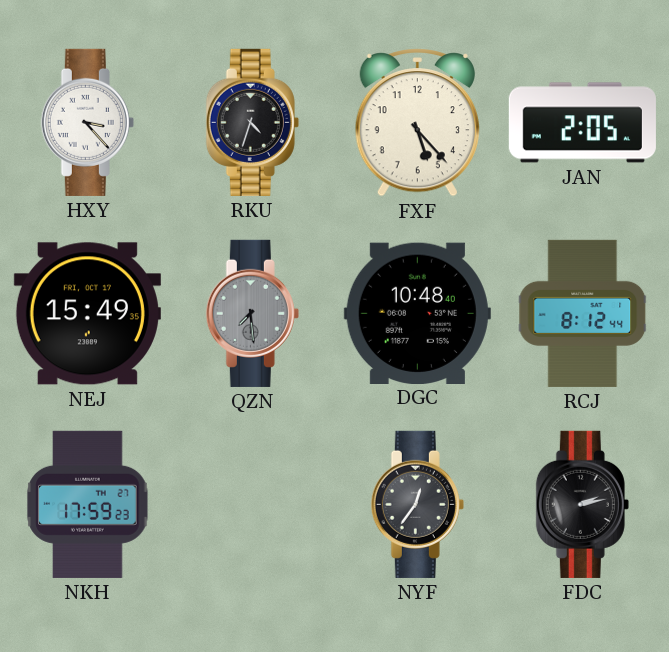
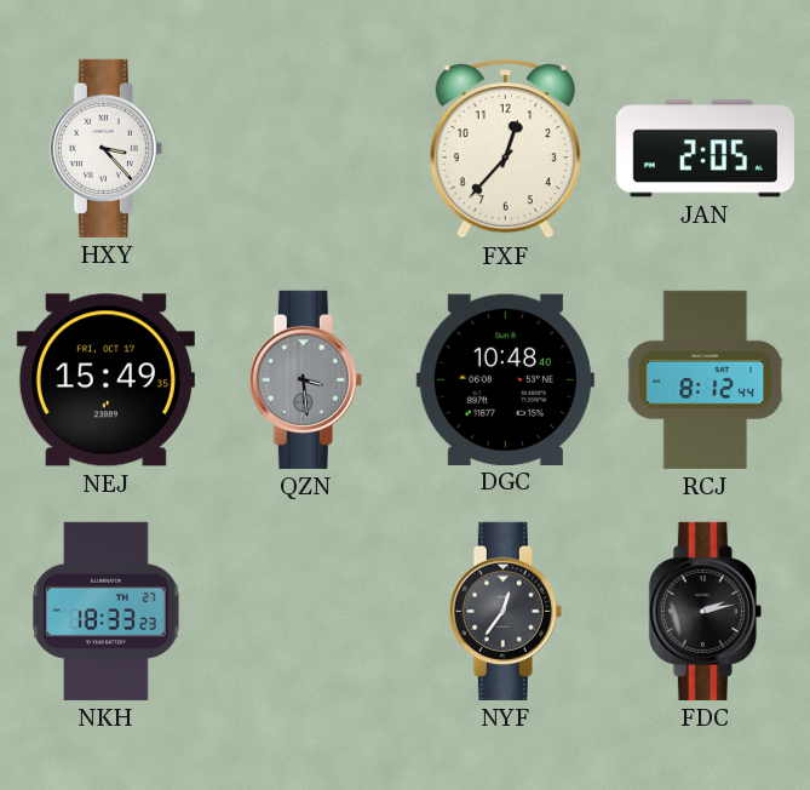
RKU: 4:33 -> none (252, 122)
FXF: 5:23 -> 12:37 (505, 149)
QZN: 7:29 -> 3:29 (305, 379)
NKH: 17:59 -> 18:33 (107, 611)
